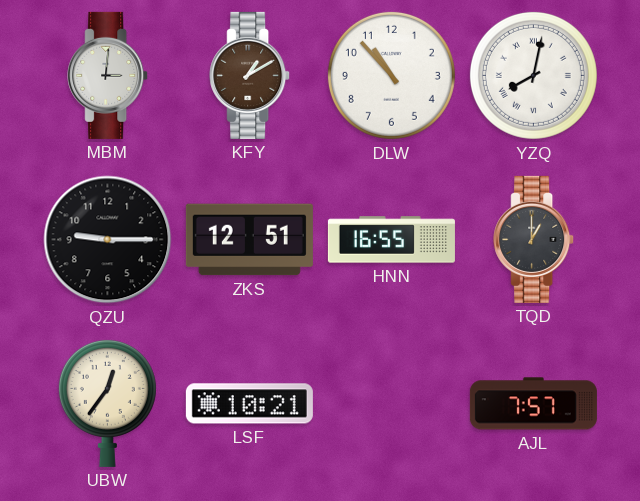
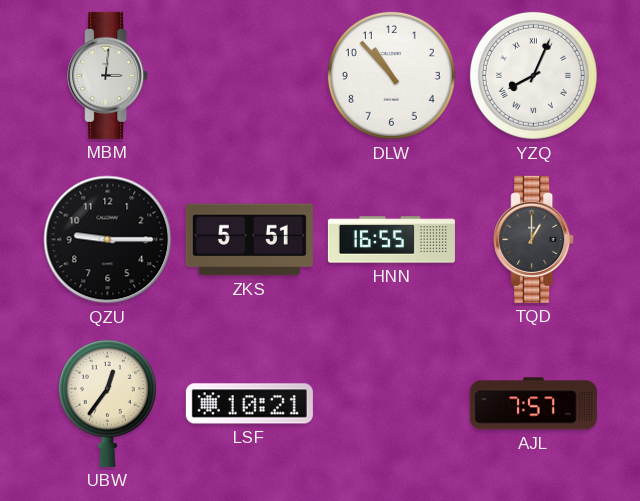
KFY: 1:10 -> none (250, 75)
YZQ: 8:02 -> 8:04 (533, 75)
ZKS: 12:51 -> 5:51 (249, 240)
